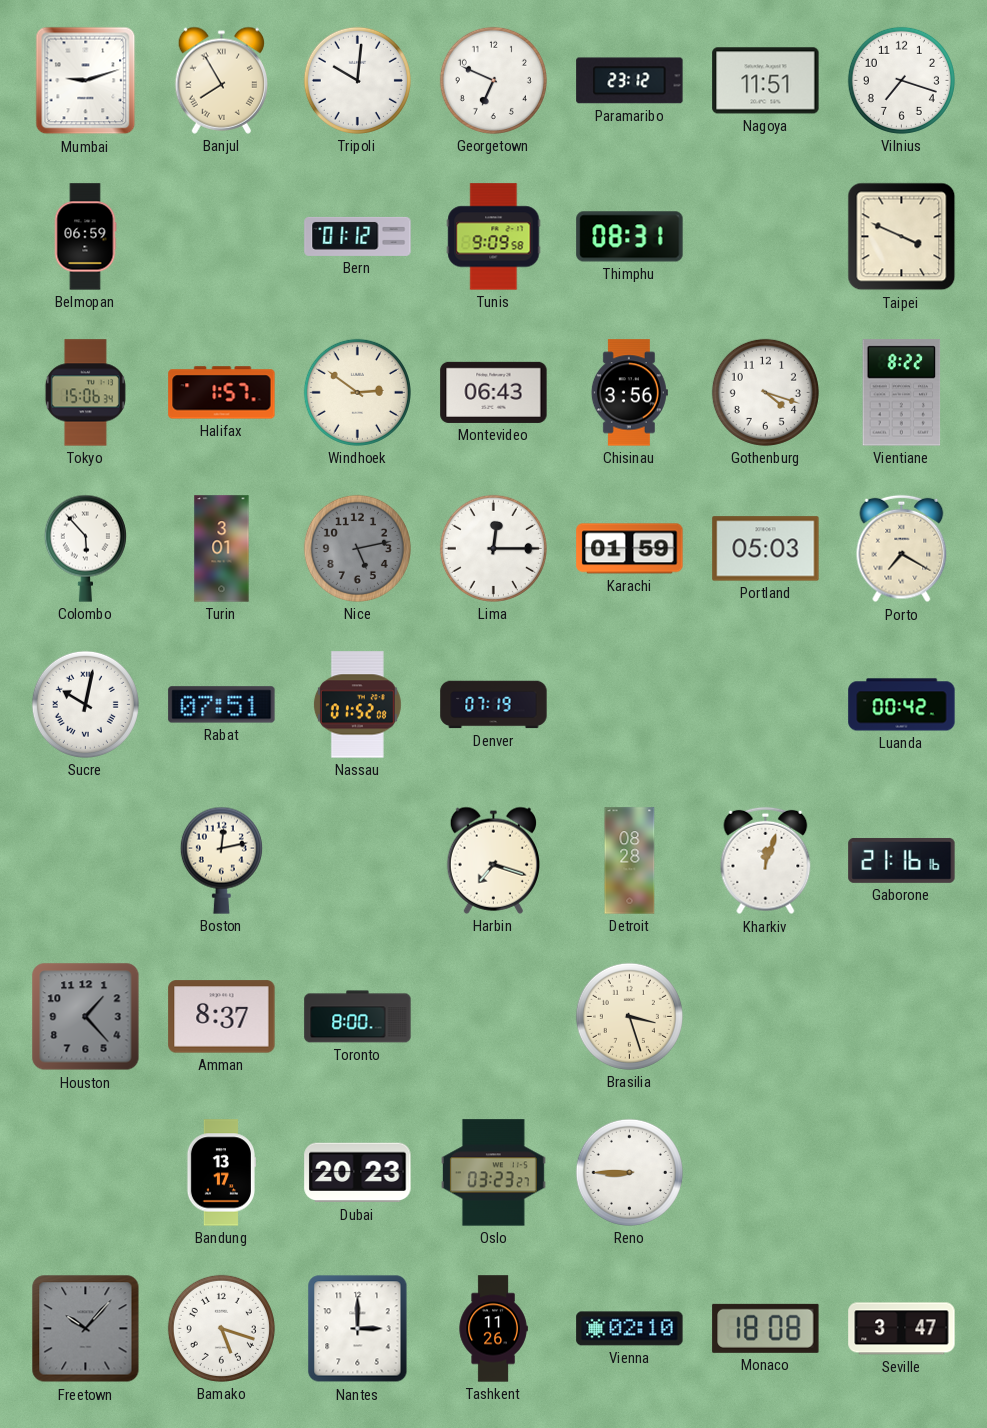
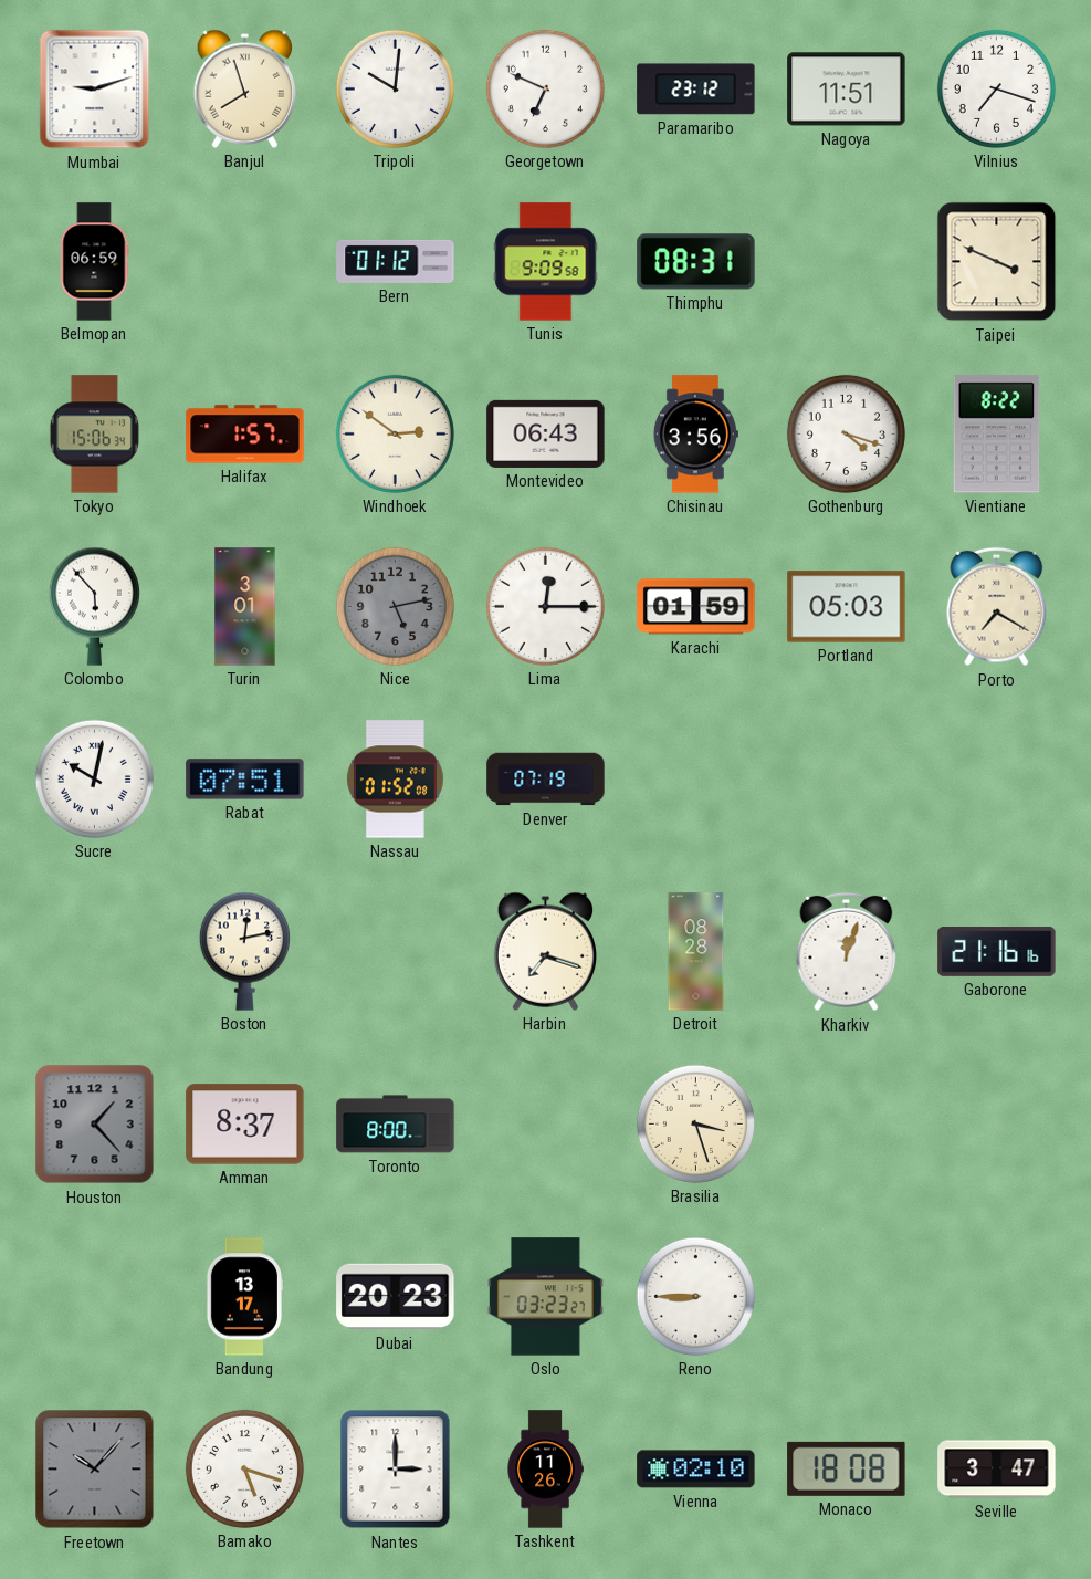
Banjul: 7:55 -> 7:57 (244, 88)
Luanda: 00:42 -> none (902, 705)
